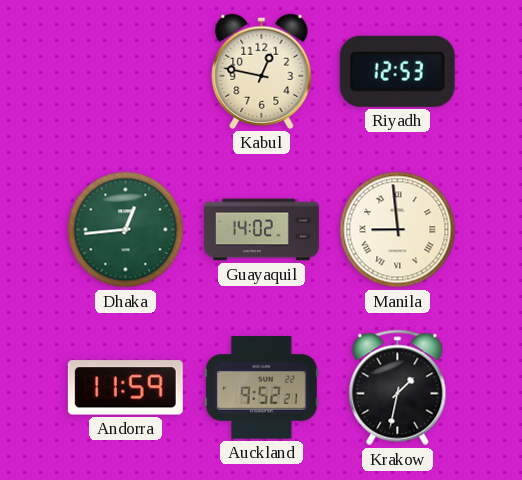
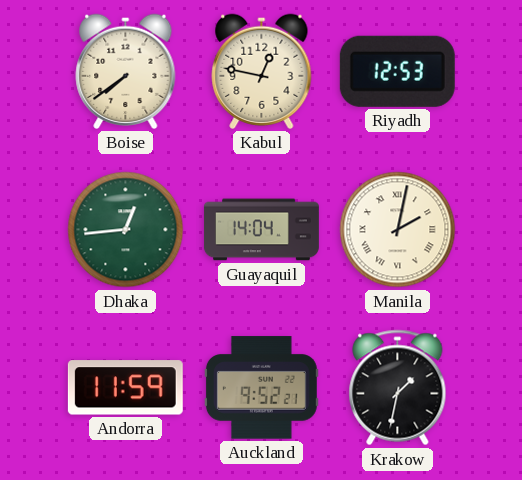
Boise: none -> 7:39 (126, 71)
Guayaquil: 14:02 -> 14:04 (261, 230)
Manila: 8:59 -> 2:02 (398, 230)
